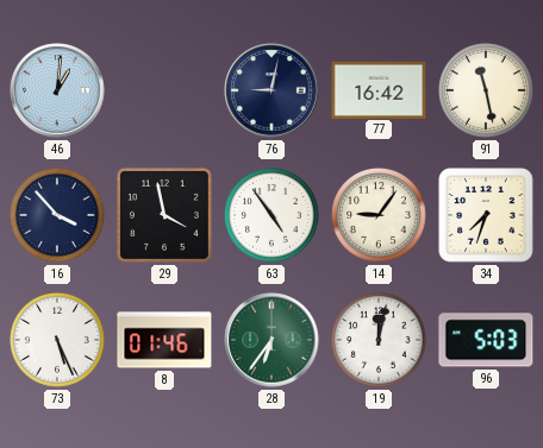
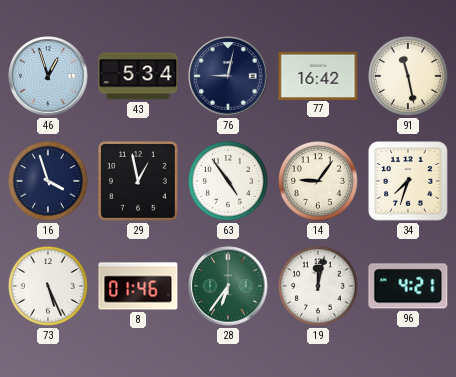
46: 1:01 -> 12:57 (48, 76)
43: none -> 5:34 (138, 76)
16: 3:53 -> 3:57 (48, 181)
29: 3:58 -> 12:58 (138, 181)
96: 5:03 -> 4:21 (408, 286)
